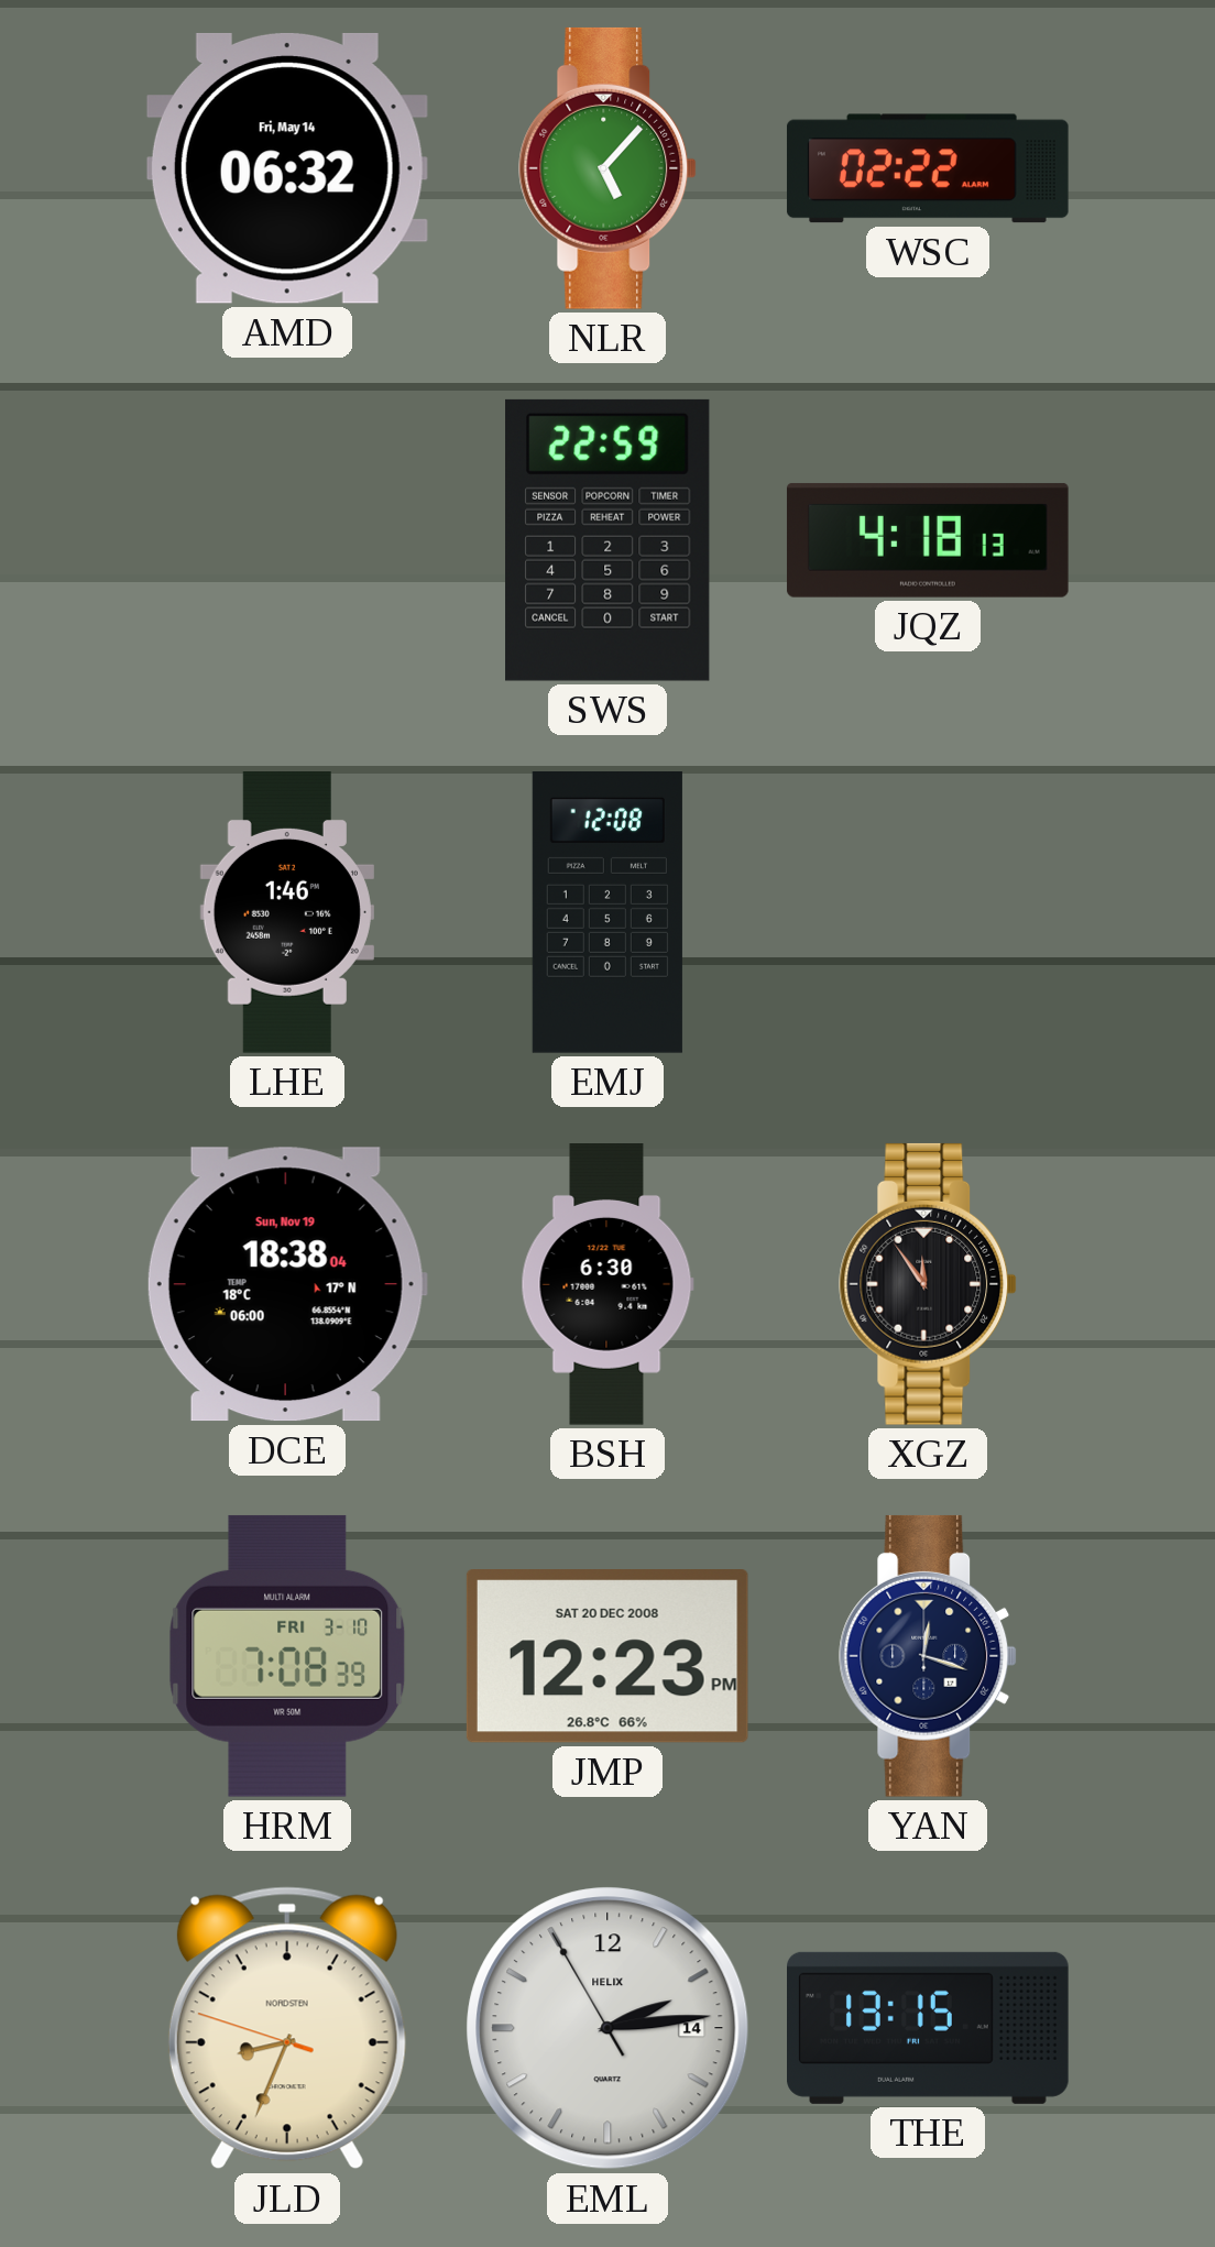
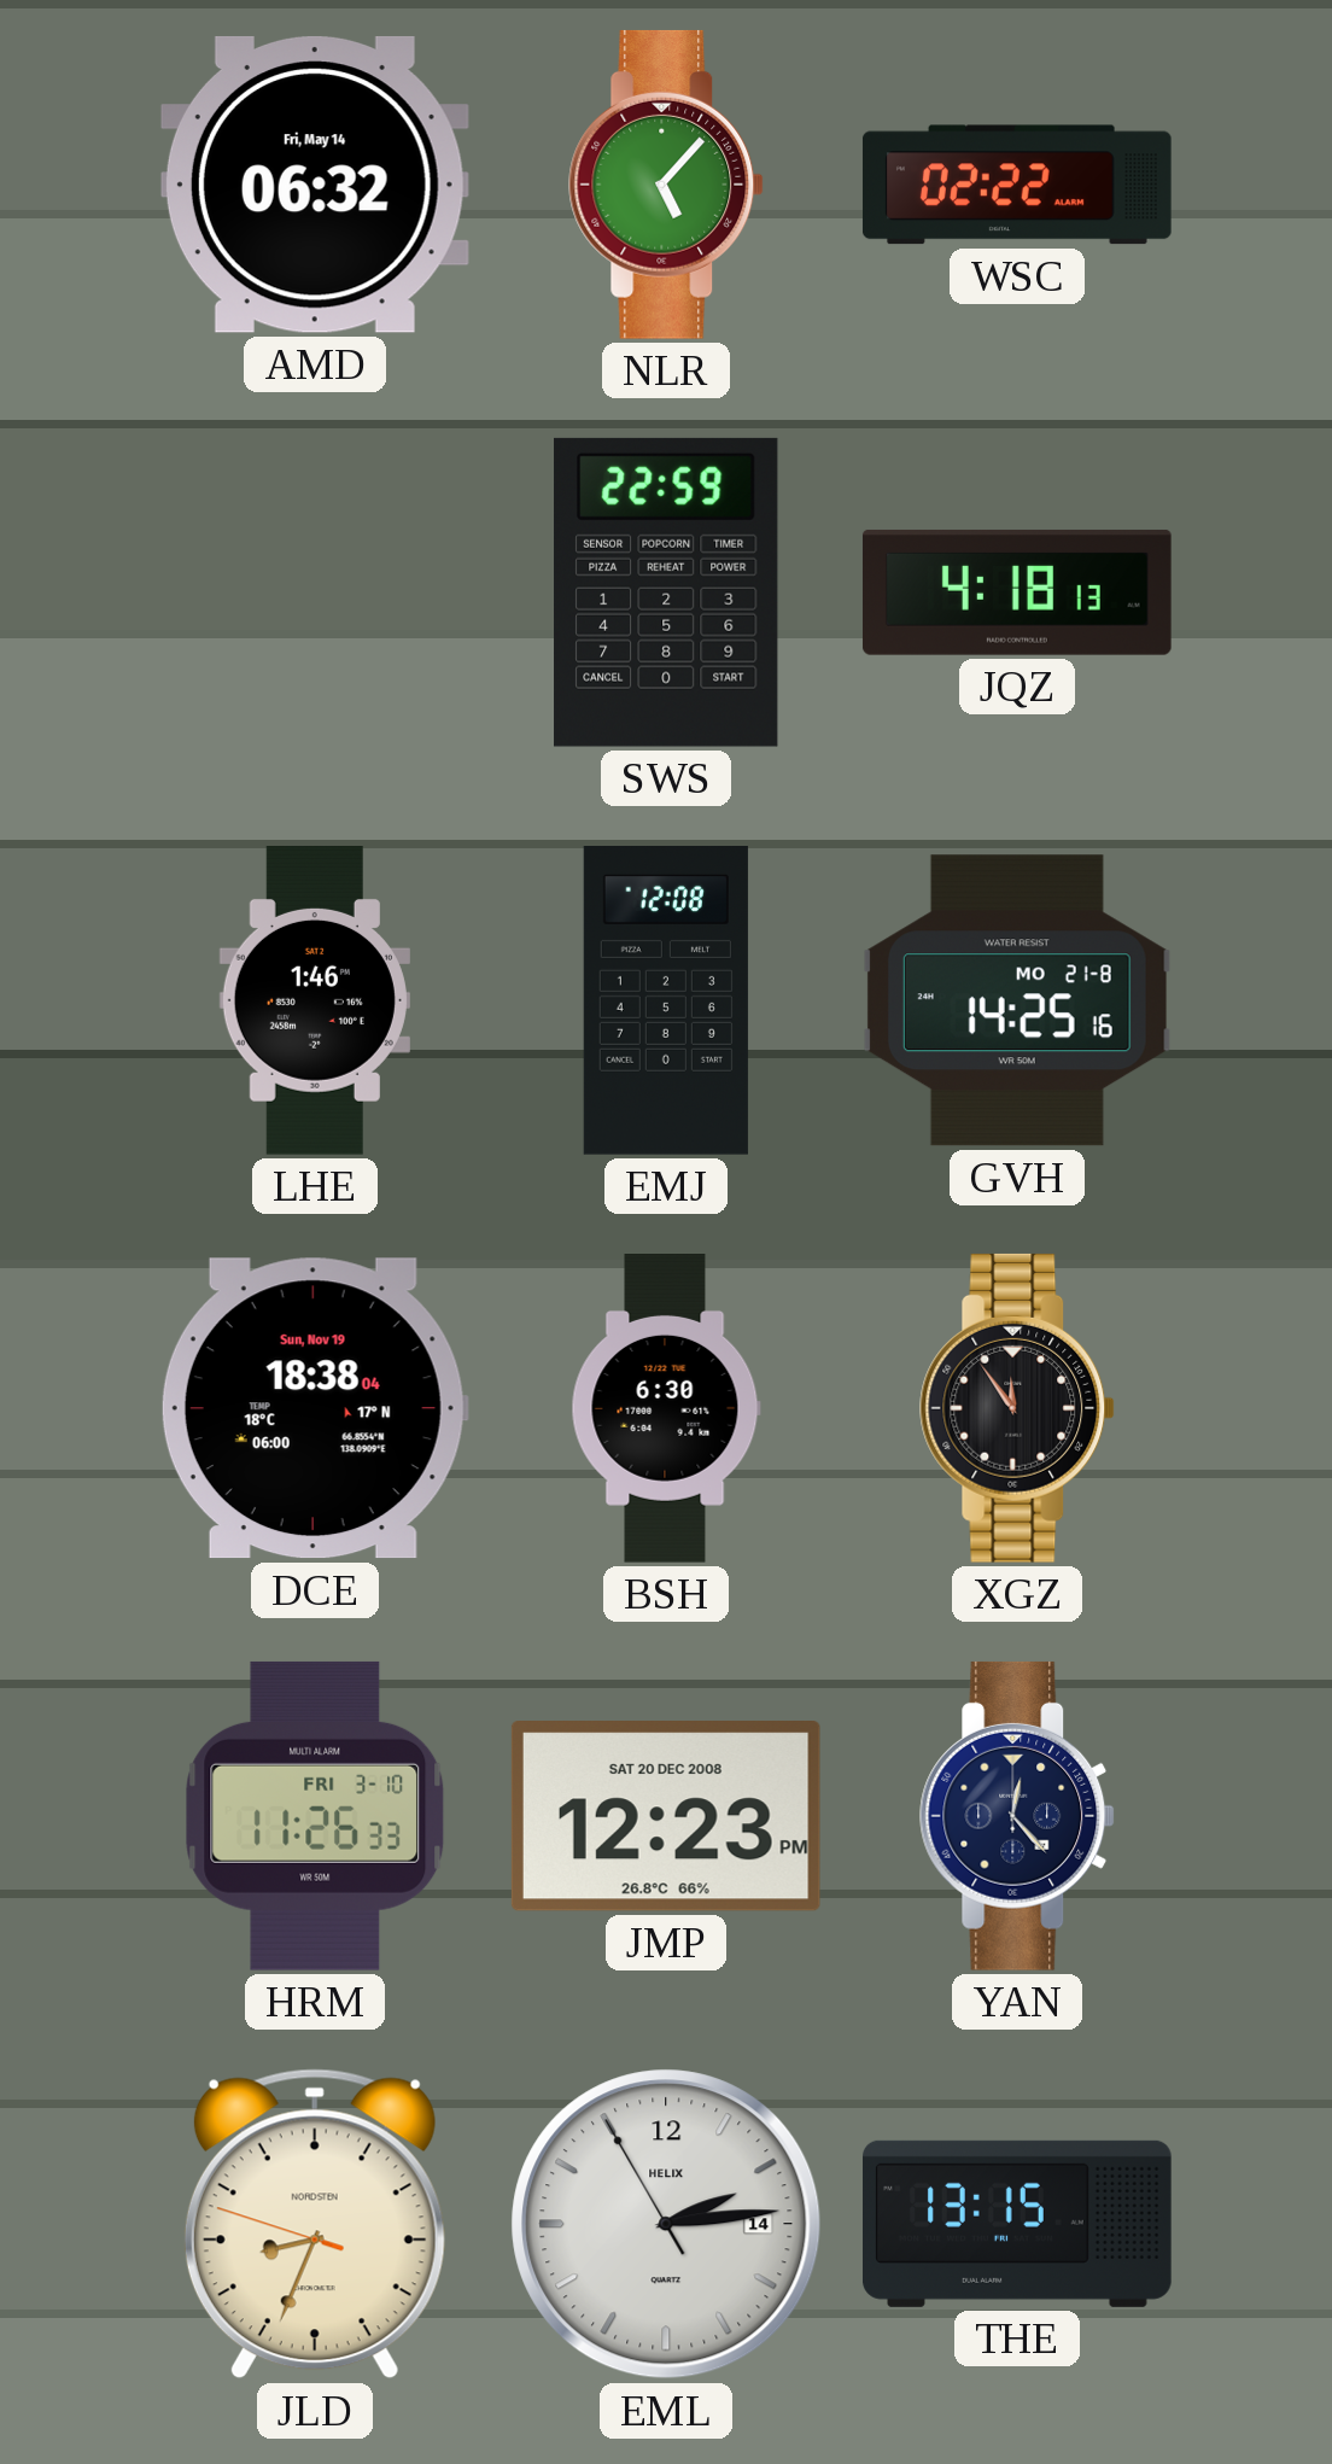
GVH: none -> 14:25 (1017, 1000)
HRM: 7:08 -> 11:26 (315, 1816)
YAN: 12:18 -> 12:23 (1017, 1816)
